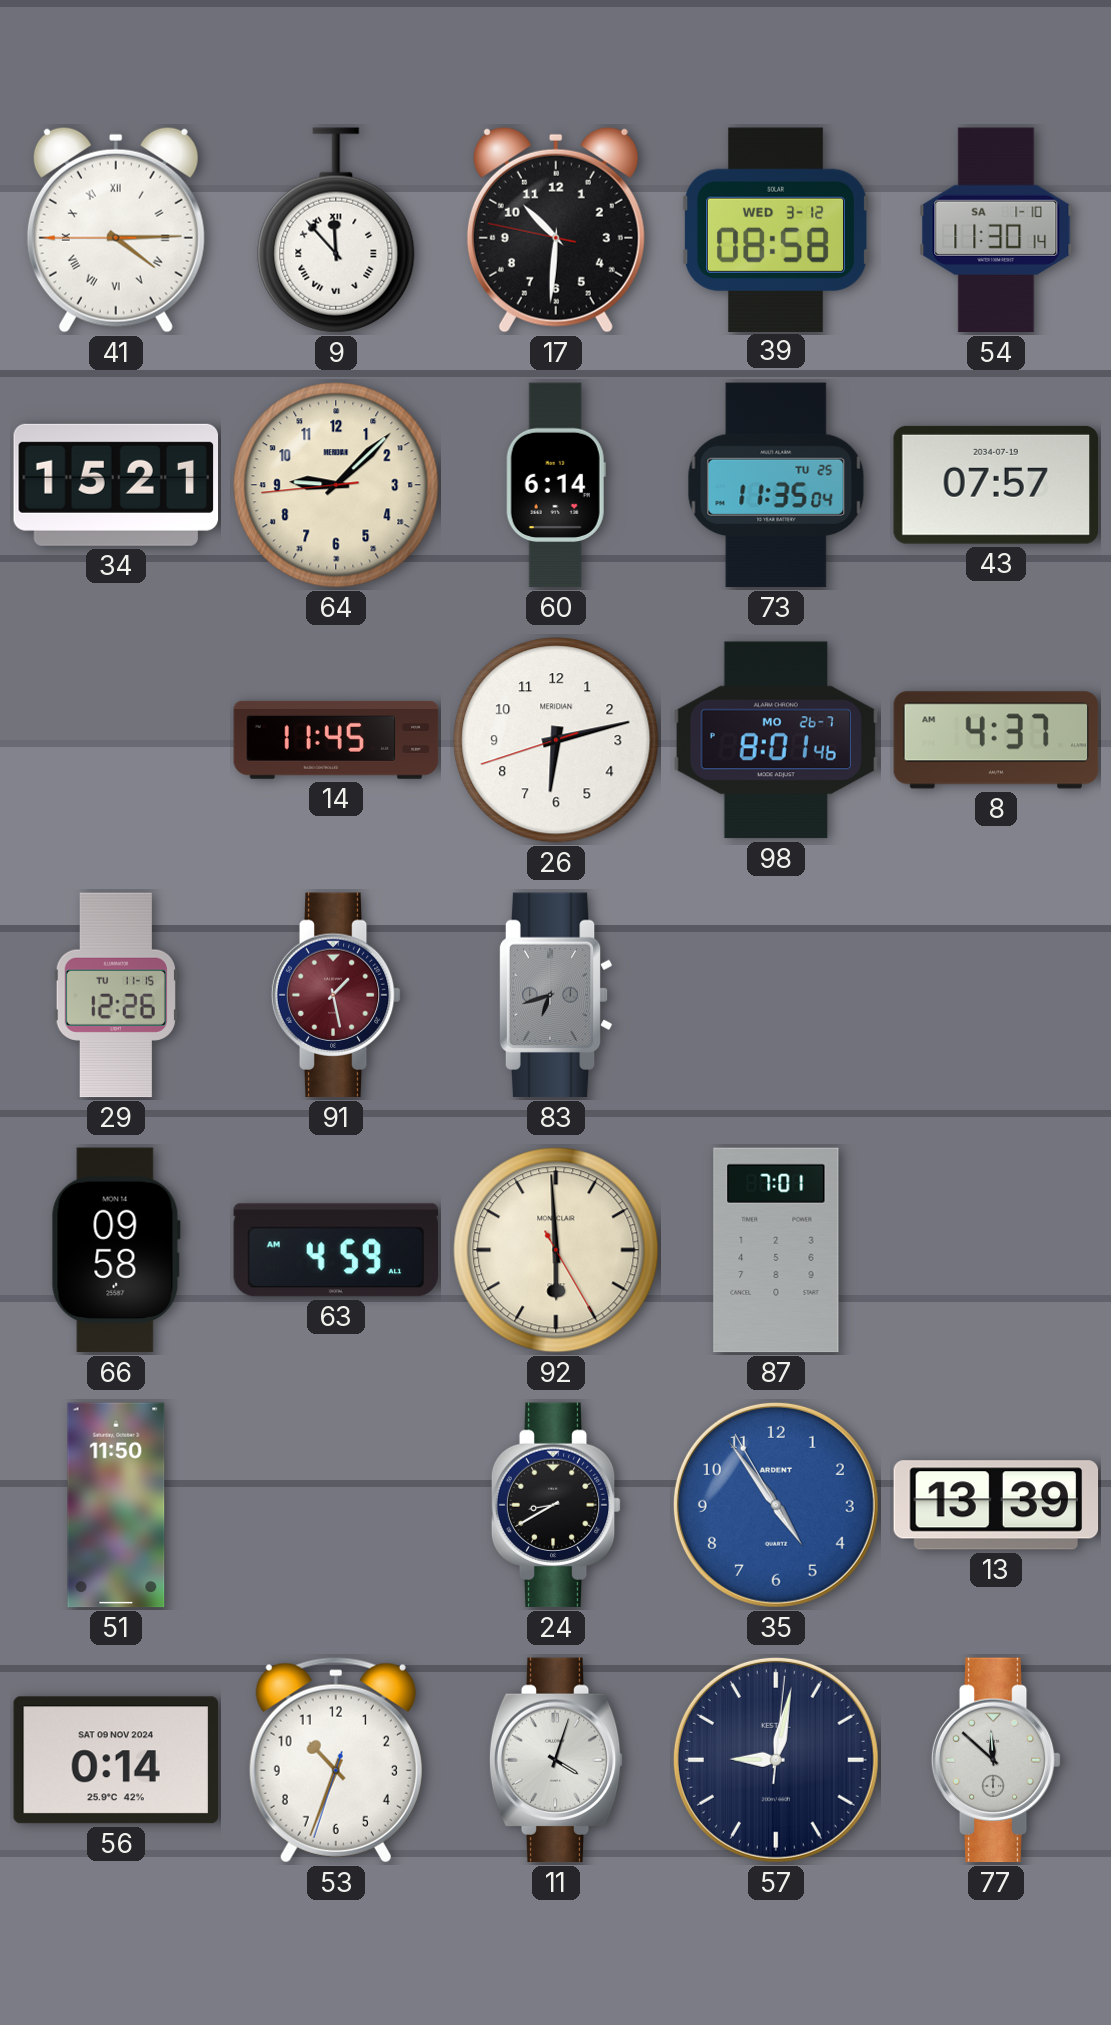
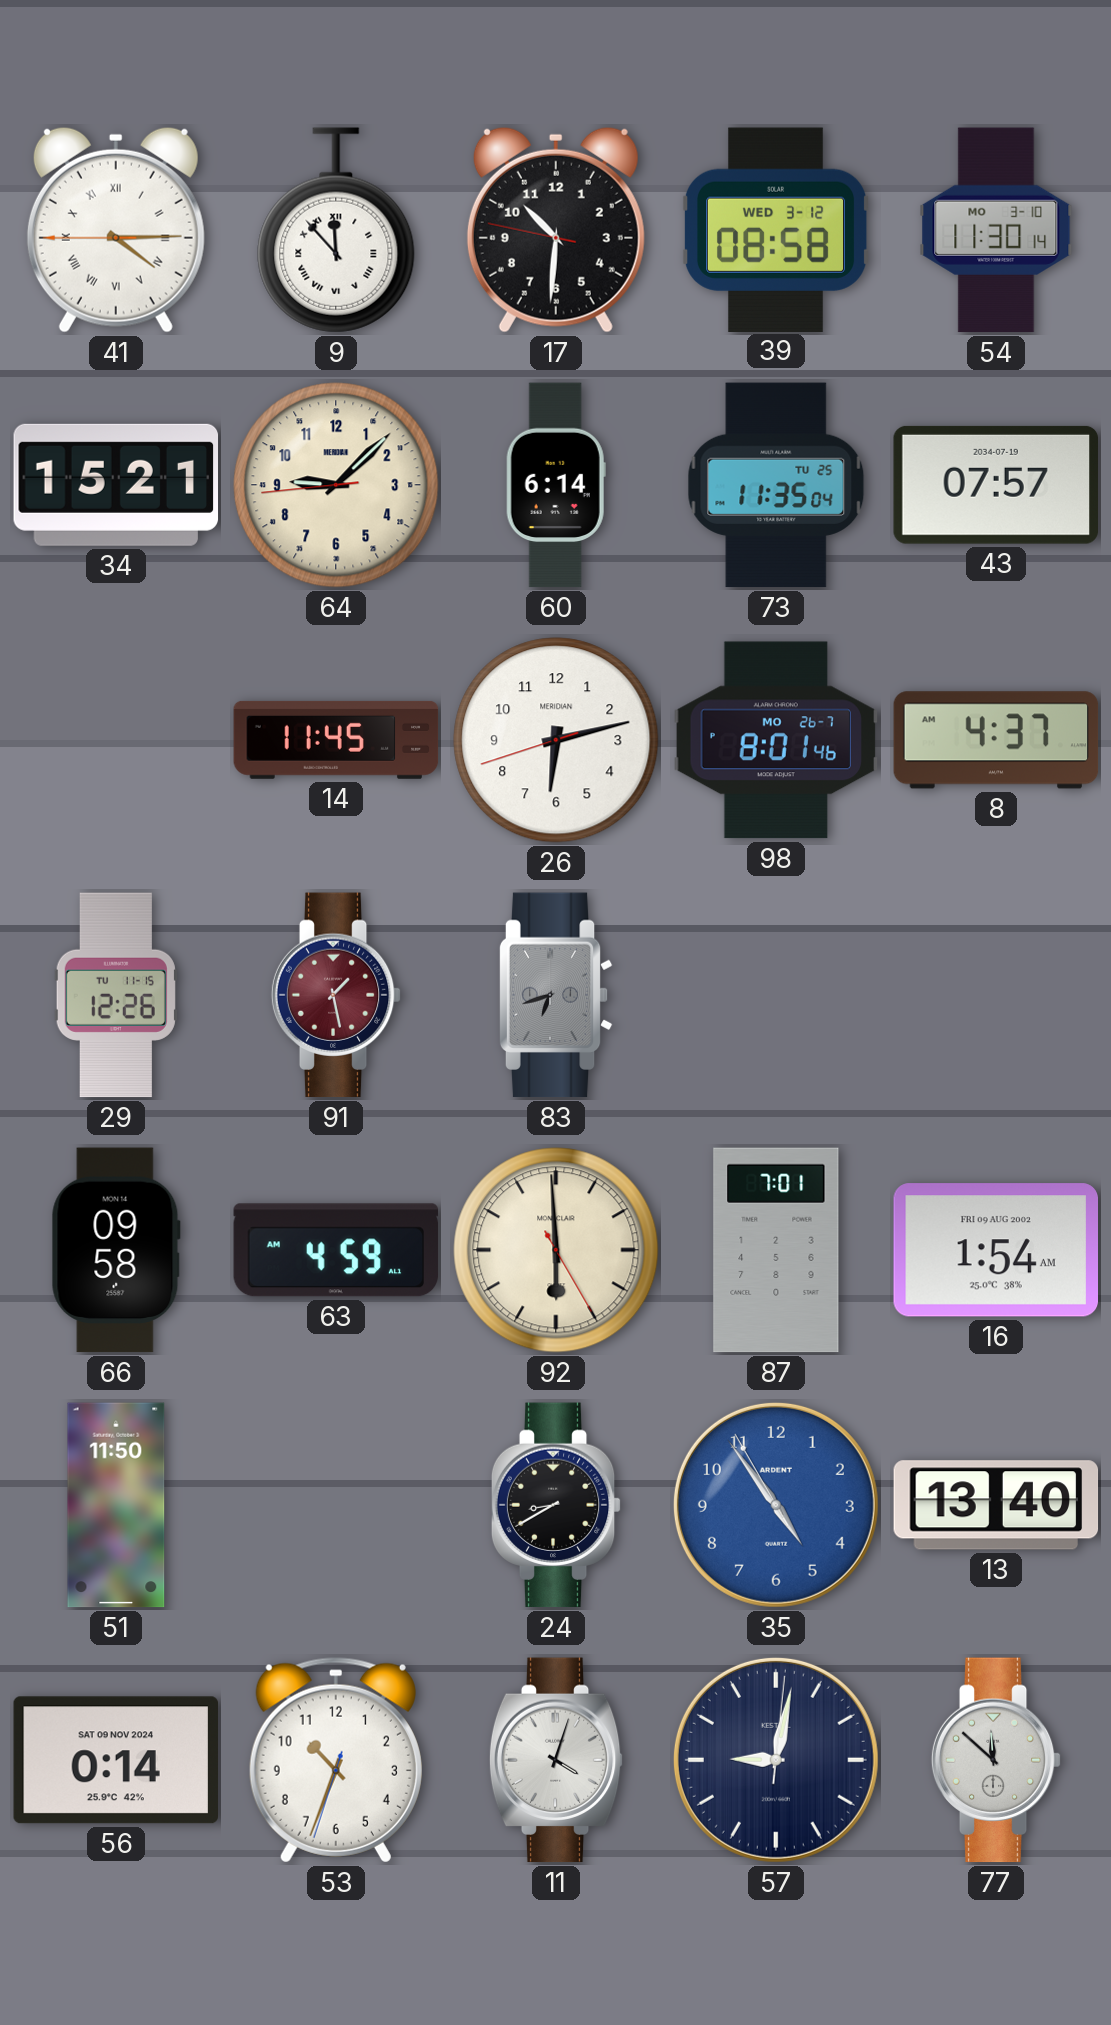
54 date: SA 1-10 -> MO 3-10 (996, 230)
16: none -> 1:54 (995, 1250)
13: 13:39 -> 13:40 (996, 1505)
